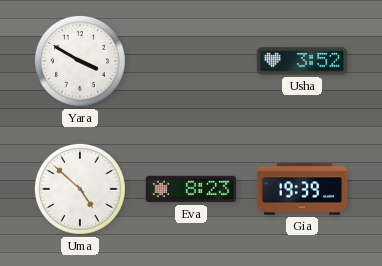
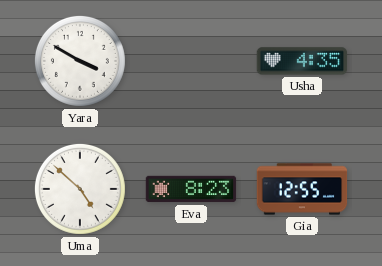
Usha: 3:52 -> 4:35 (302, 61)
Gia: 19:39 -> 12:55 (302, 189)
